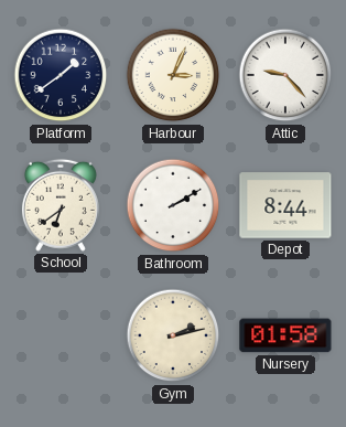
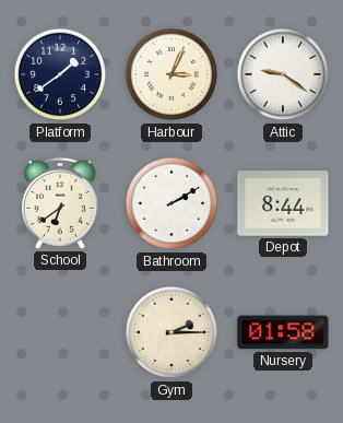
Attic: 9:23 -> 9:21 (283, 74)
Gym: 2:13 -> 2:15 (171, 332)
